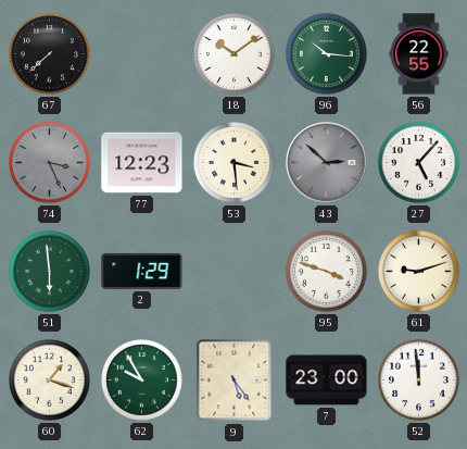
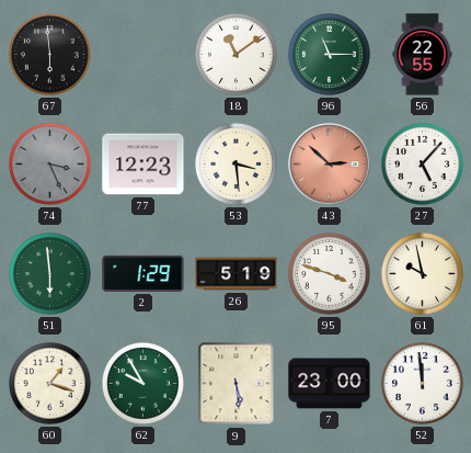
67: 7:38 -> 5:59 (49, 54)
18: 10:09 -> 11:09 (235, 54)
96: 10:16 -> 11:15 (329, 54)
43 dial: grey -> salmon (330, 165)
26: none -> 5:19 (237, 274)
61: 9:12 -> 9:58 (422, 273)
9: 5:24 -> 5:29 (237, 384)
